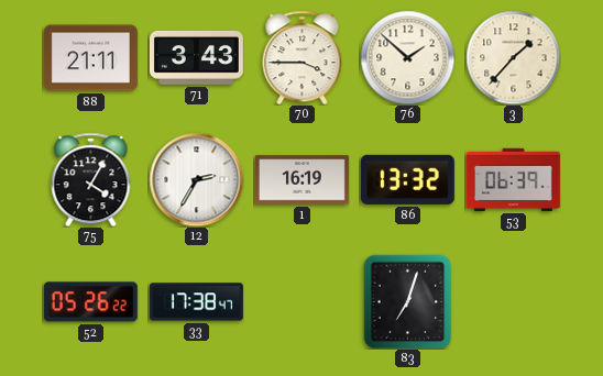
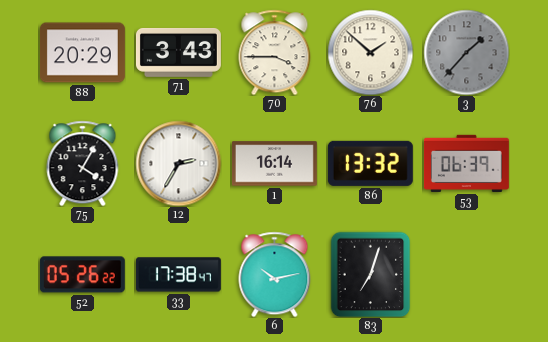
88: 21:11 -> 20:29 (82, 53)
3 dial: cream -> grey (466, 52)
1: 16:19 -> 16:14 (274, 164)
6: none -> 10:13 (275, 274)
